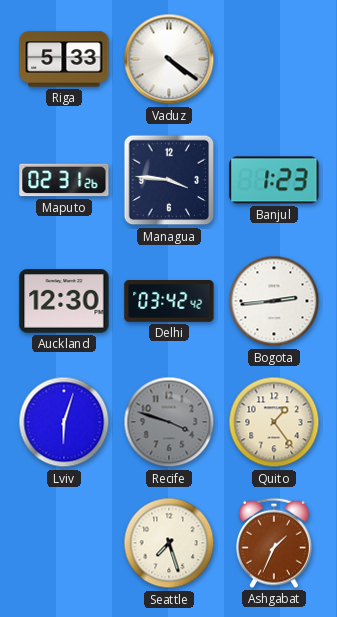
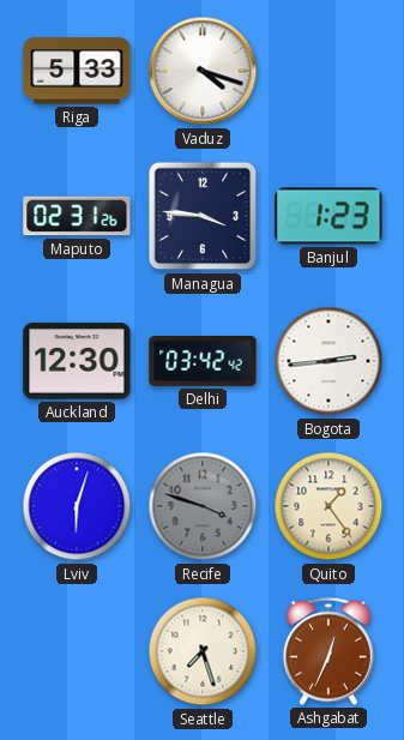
Vaduz: 4:21 -> 4:18 (203, 71)
Ashgabat: 1:34 -> 12:34 (328, 651)
